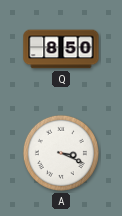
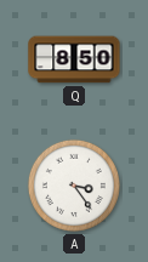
A: 3:19 -> 3:24 (74, 186)
